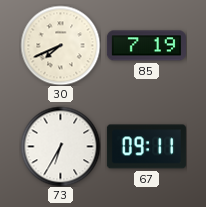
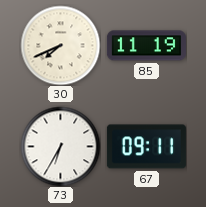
85: 7:19 -> 11:19 (146, 46)
